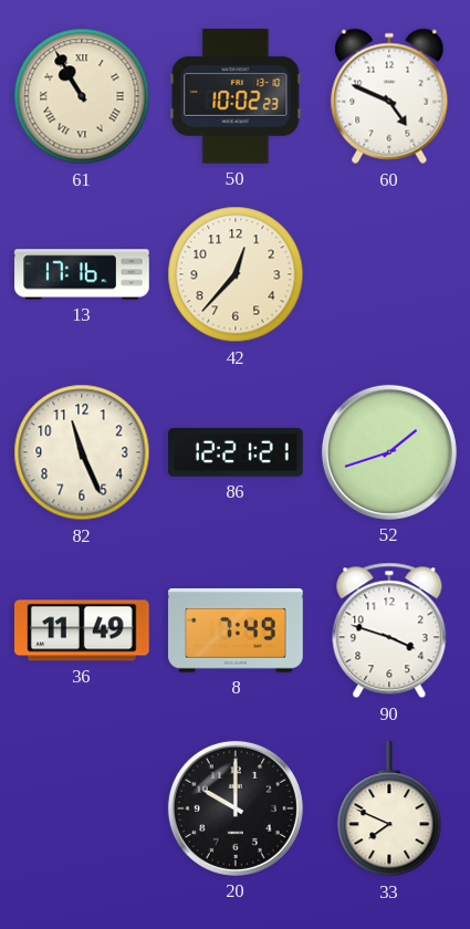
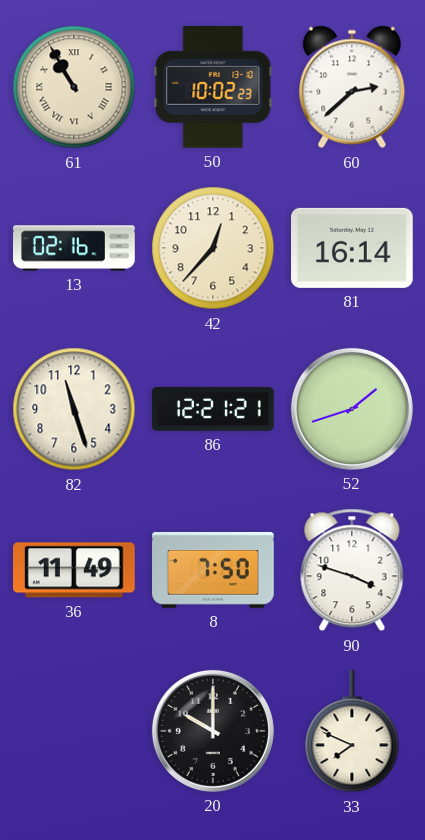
60: 4:49 -> 2:38 (352, 87)
13: 17:16 -> 02:16 (74, 248)
81: none -> 16:14 (353, 248)
82: 11:26 -> 11:27 (74, 409)
8: 7:49 -> 7:50 (213, 570)
